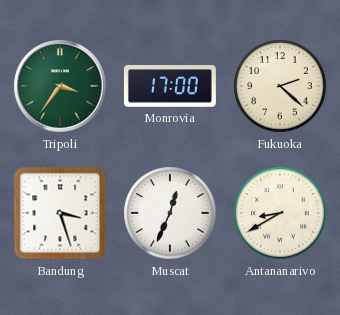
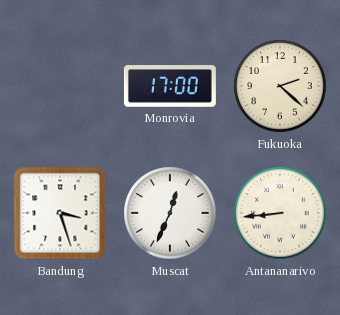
Tripoli: 3:36 -> none (60, 86)
Antananarivo: 8:40 -> 8:44 (280, 213)
